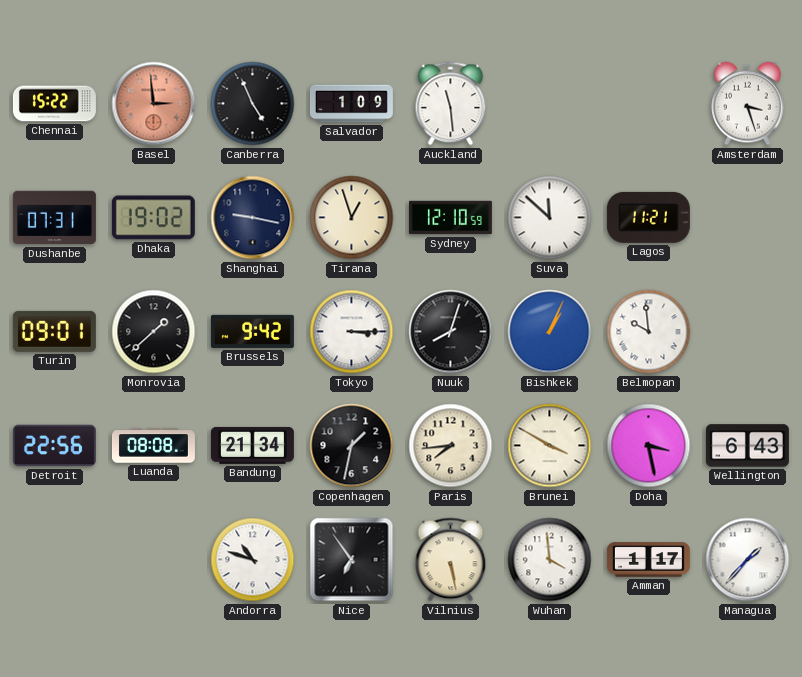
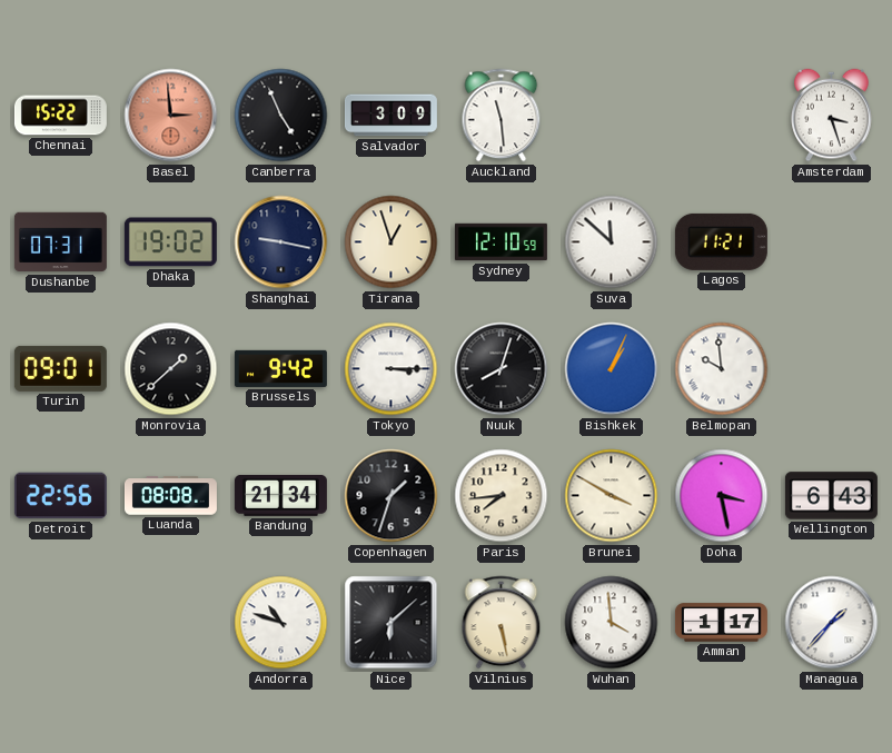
Salvador: 1:09 -> 3:09 (390, 116)
Copenhagen: 1:32 -> 1:33 (392, 496)
Nice: 6:54 -> 6:08 (392, 623)
